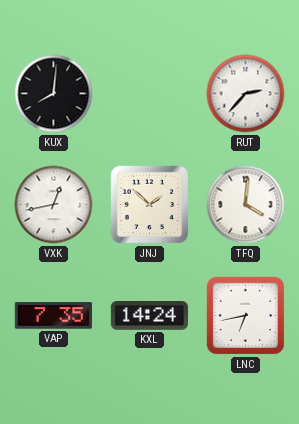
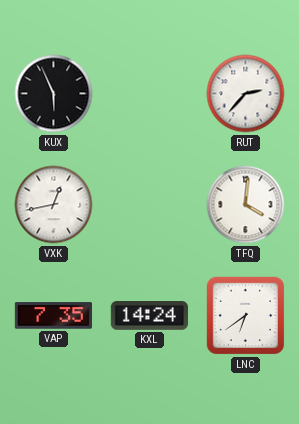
KUX: 8:01 -> 5:56 (54, 94)
JNJ: 1:52 -> none (150, 205)
LNC: 6:43 -> 6:39 (246, 316)
